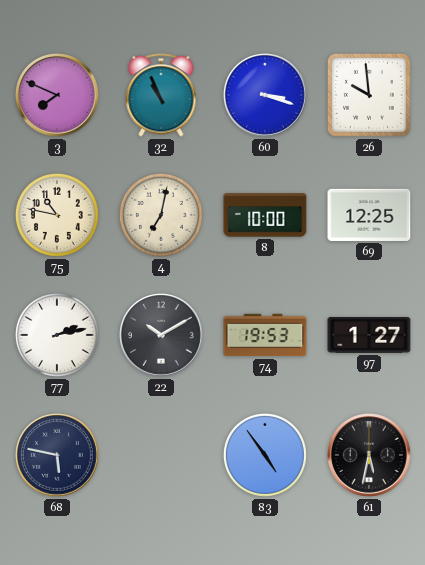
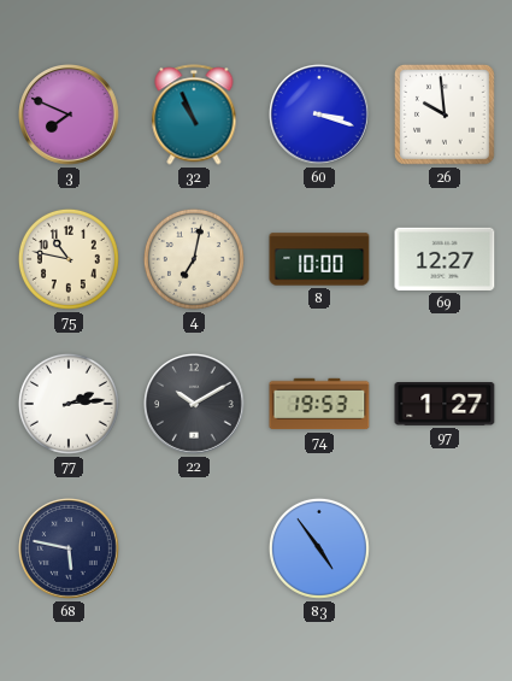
69: 12:25 -> 12:27 (445, 259)
77: 2:13 -> 2:14 (69, 404)
61: 5:32 -> none (370, 456)
